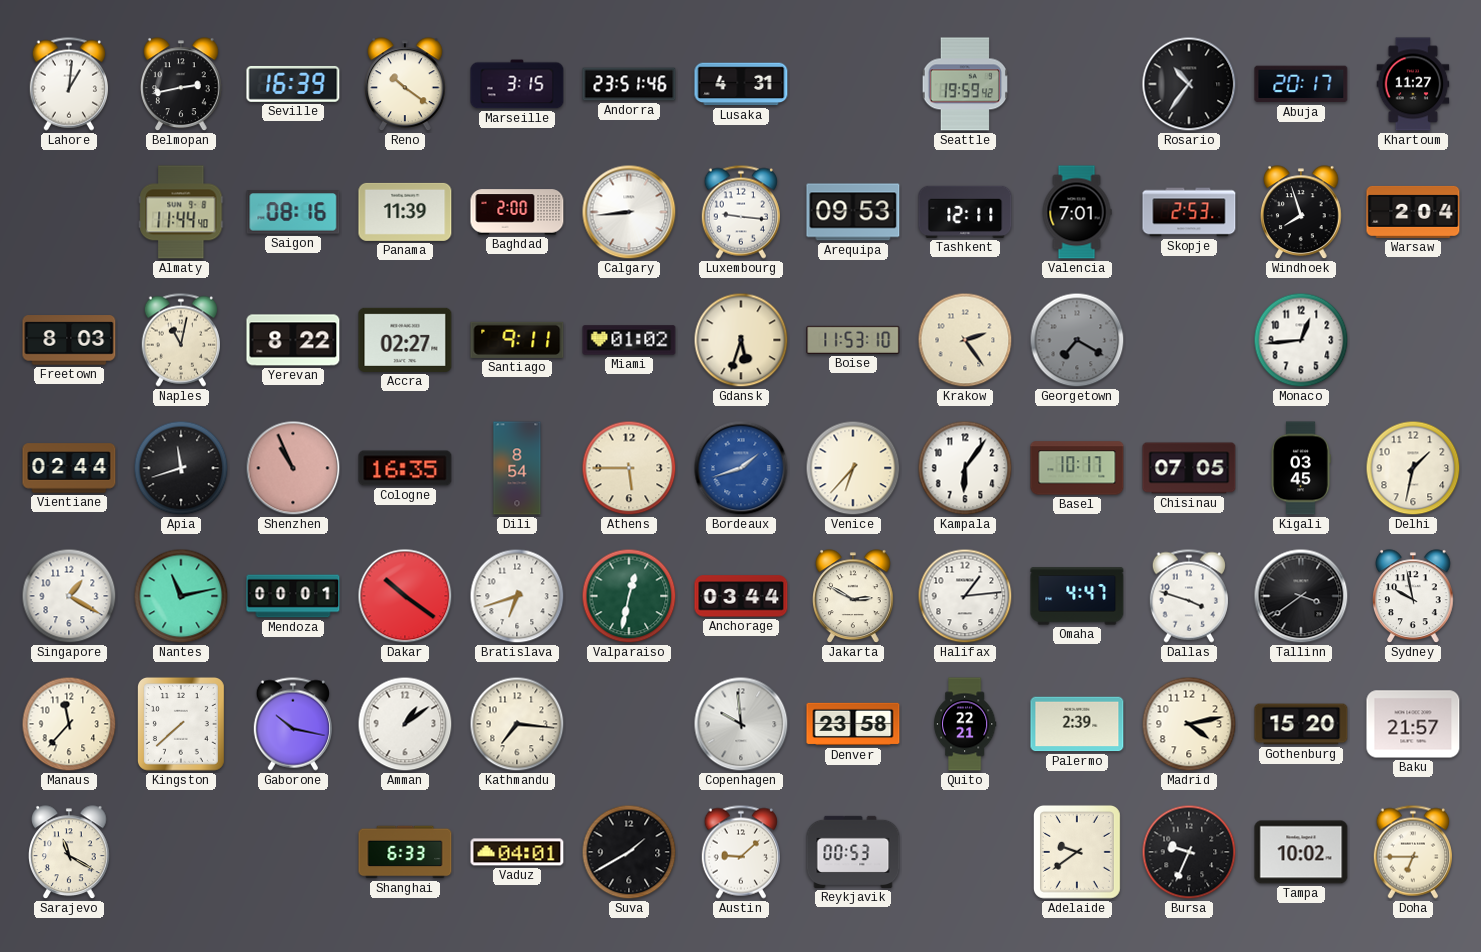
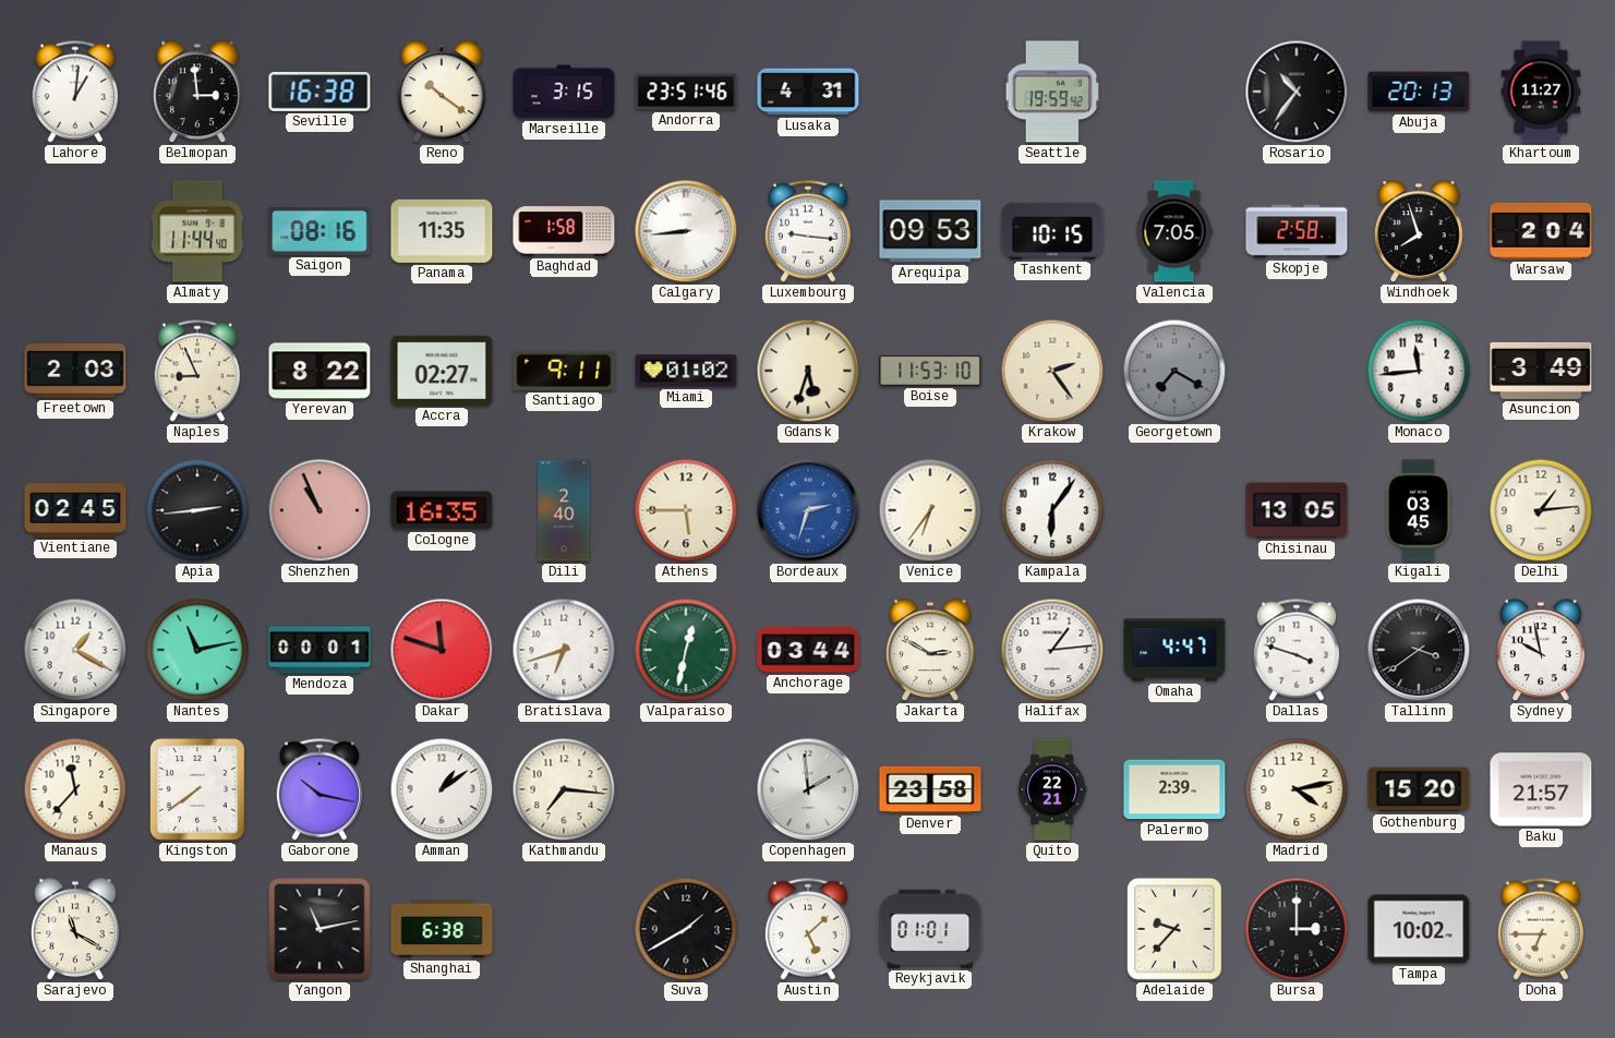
Belmopan: 2:43 -> 2:59 (198, 93)
Seville: 16:39 -> 16:38 (320, 92)
Abuja: 20:17 -> 20:13 (1419, 92)
Panama: 11:39 -> 11:35 (442, 231)
Baghdad: 2:00 -> 1:58 (564, 231)
Tashkent: 12:11 -> 10:15 (1052, 231)
Valencia: 7:01 -> 7:05 (1174, 231)
Skopje: 2:53 -> 2:58 (1297, 231)
Freetown: 8:03 -> 2:03 (75, 371)
Naples: 11:02 -> 8:56 (197, 371)
Monaco: 12:44 -> 11:44 (1419, 371)
Asuncion: none -> 3:49 (1541, 371)
Vientiane: 02:44 -> 02:45 (75, 510)
Apia: 11:42 -> 2:44 (197, 510)
Dili: 8:54 -> 2:40 (564, 510)
Bordeaux: 1:42 -> 2:33 (808, 510)
Venice: 6:37 -> 6:36 (930, 510)
Basel: 10:17 -> none (1077, 468)
Chisinau: 07:05 -> 13:05 (1297, 510)
Delhi: 1:32 -> 1:14 (1541, 510)
Dakar: 10:21 -> 11:48 (442, 650)
Kingston: 7:38 -> 7:39 (197, 789)
Copenhagen: 9:59 -> 1:59 (808, 789)
Yangon: none -> 11:13 (320, 929)
Shanghai: 6:33 -> 6:38 (442, 929)
Vaduz: 04:01 -> none (517, 852)
Austin: 9:08 -> 5:08 (808, 929)
Reykjavik: 00:53 -> 01:01 (930, 929)
Adelaide: 9:39 -> 9:37 (1174, 929)
Bursa: 9:34 -> 3:00 (1297, 929)
